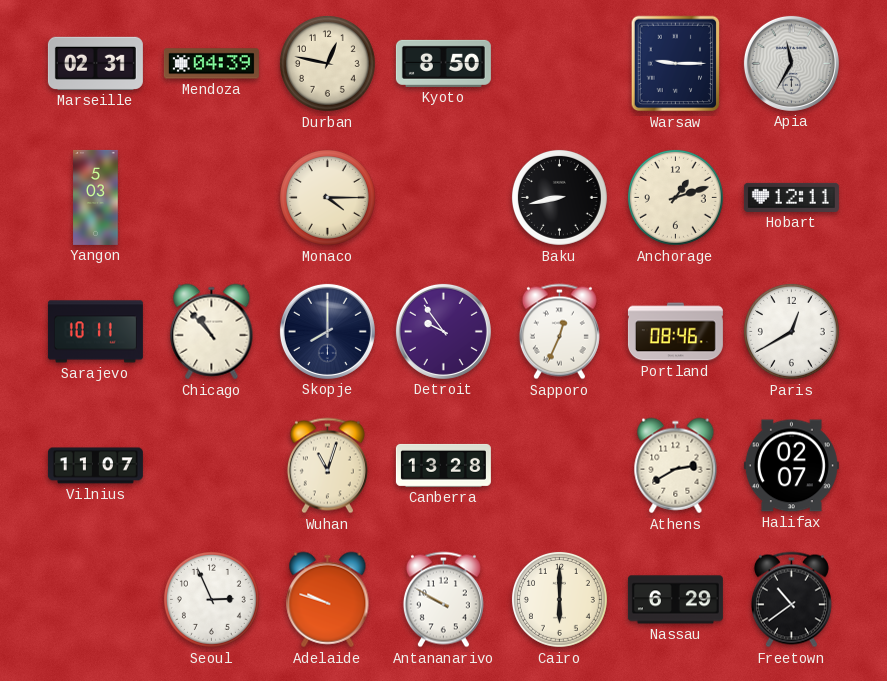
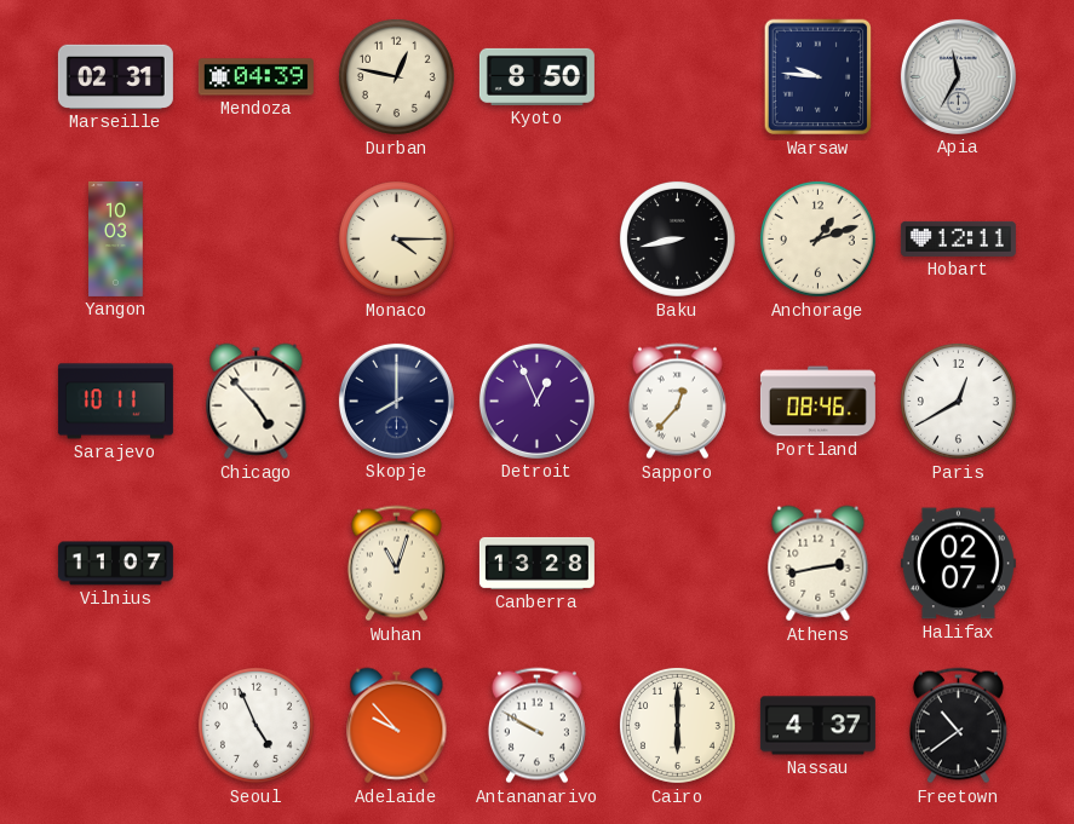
Warsaw: 9:15 -> 9:46 (819, 77)
Yangon: 5:03 -> 10:03 (116, 238)
Chicago: 10:53 -> 4:53 (257, 402)
Detroit: 9:54 -> 12:56 (536, 401)
Sapporo: 12:34 -> 12:37 (677, 402)
Athens: 2:40 -> 2:43 (819, 564)
Seoul: 2:56 -> 4:56 (255, 725)
Adelaide: 9:48 -> 9:53 (397, 726)
Nassau: 6:29 -> 4:37 (817, 726)
